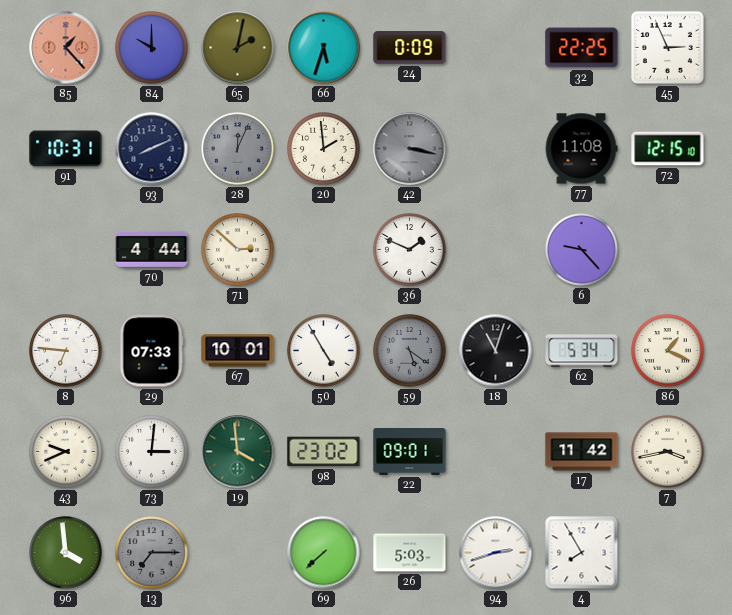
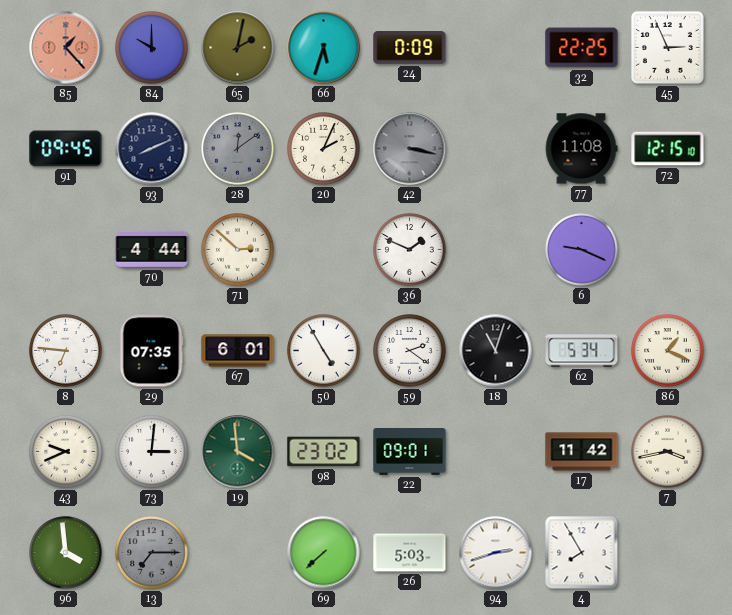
91: 10:31 -> 09:45 (66, 149)
28: 12:04 -> 12:09 (238, 149)
20: 1:59 -> 2:04 (324, 149)
6: 9:23 -> 9:19 (582, 250)
29: 07:33 -> 07:35 (151, 351)
67: 10:01 -> 6:01 (238, 351)
59: 5:21 -> 2:21 (410, 351)
59 dial: grey -> white (410, 351)
